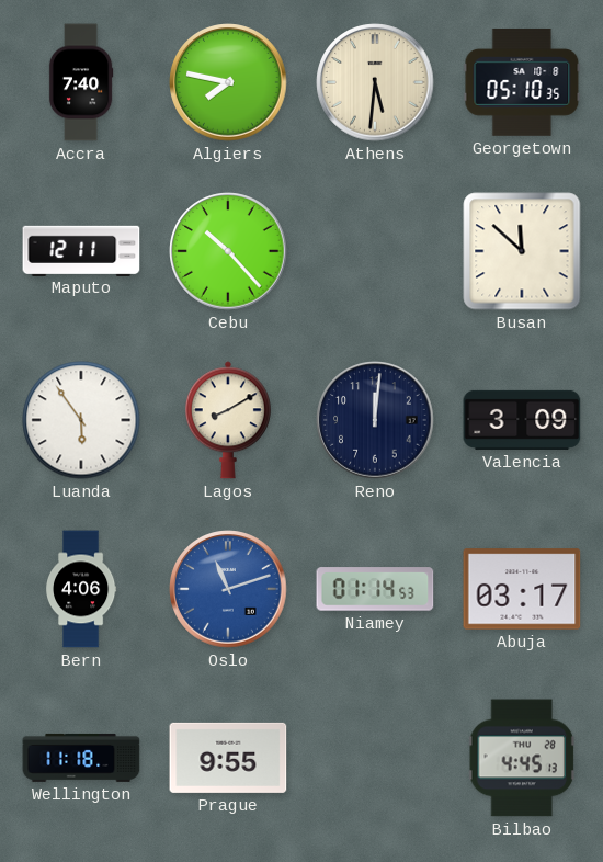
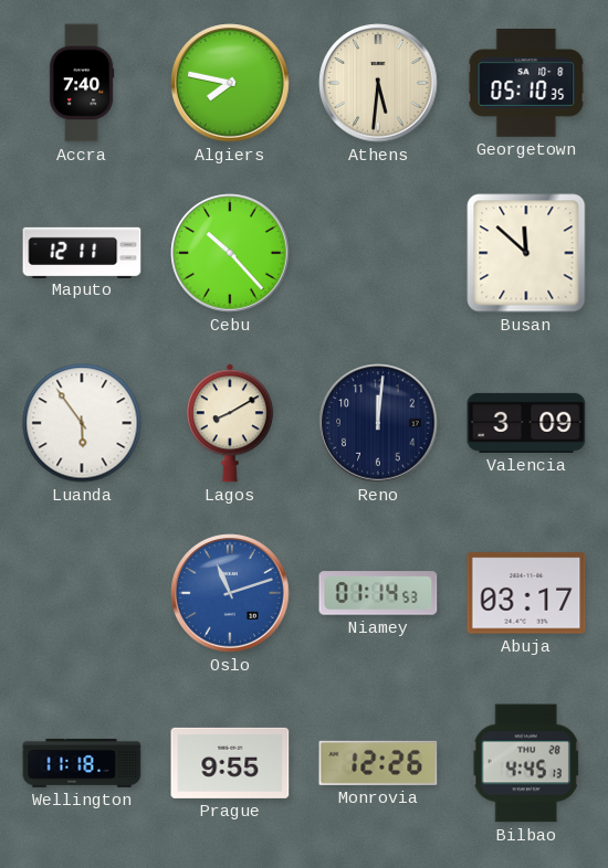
Bern: 4:06 -> none (81, 589)
Monrovia: none -> 12:26 (378, 763)
